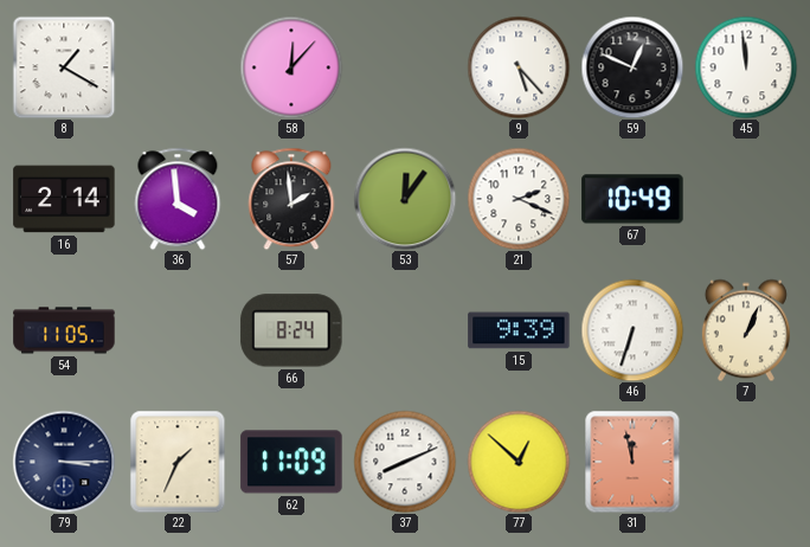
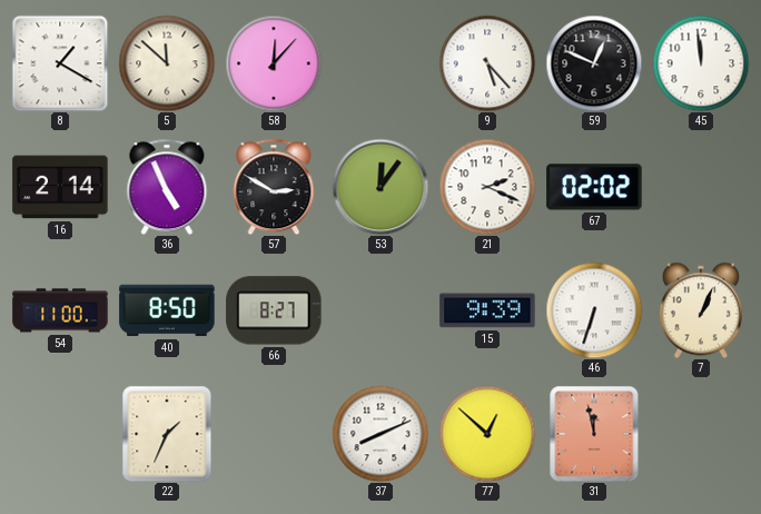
5: none -> 11:52 (167, 63)
36: 3:59 -> 4:56 (167, 187)
57: 1:59 -> 2:50 (274, 187)
67: 10:49 -> 02:02 (594, 187)
54: 11:05 -> 11:00 (60, 310)
40: none -> 8:50 (167, 310)
66: 8:24 -> 8:27 (274, 310)
79: 3:15 -> none (64, 462)
62: 11:09 -> none (291, 462)
